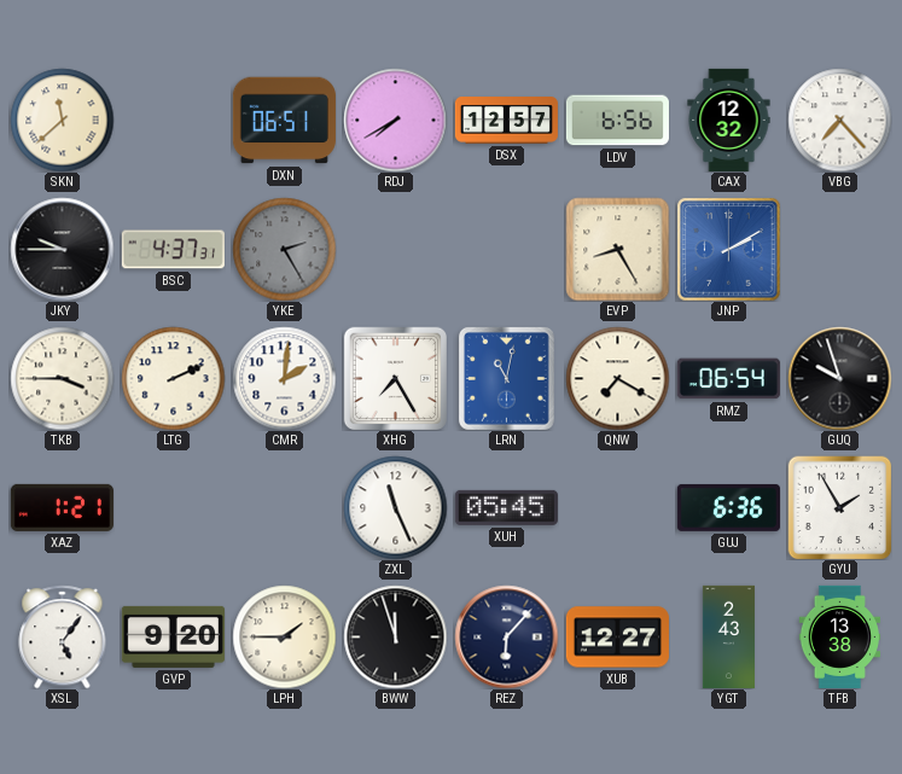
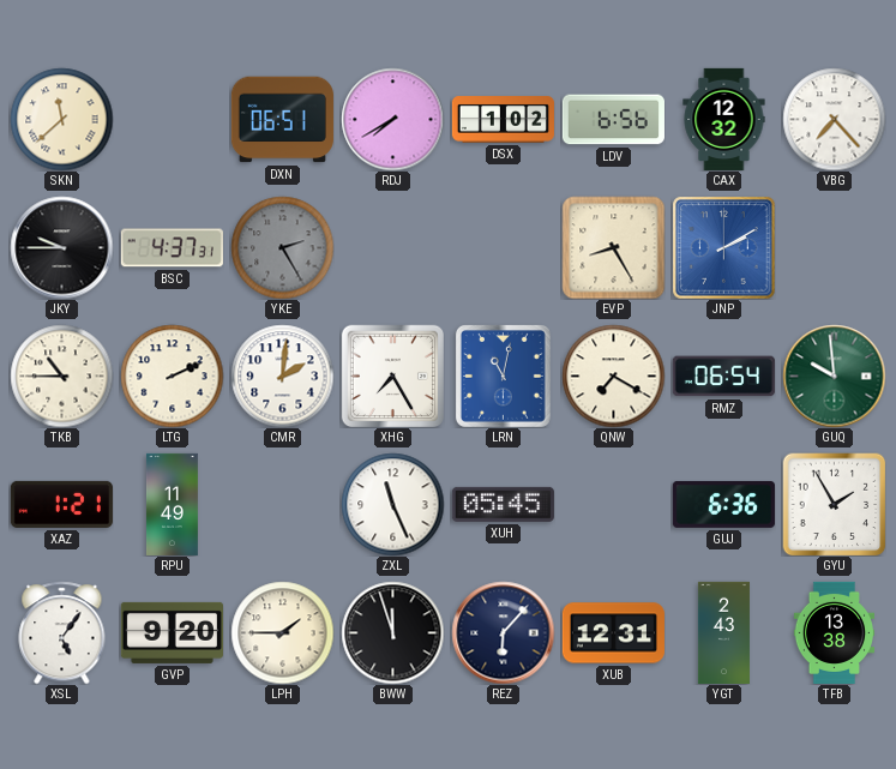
DSX: 12:57 -> 1:02 (503, 120)
TKB: 3:45 -> 10:45 (61, 376)
GUQ: 9:57 -> 9:59 (834, 376)
GUQ dial: black -> green (834, 376)
RPU: none -> 11:49 (172, 504)
XUB: 12:27 -> 12:31 (613, 633)
